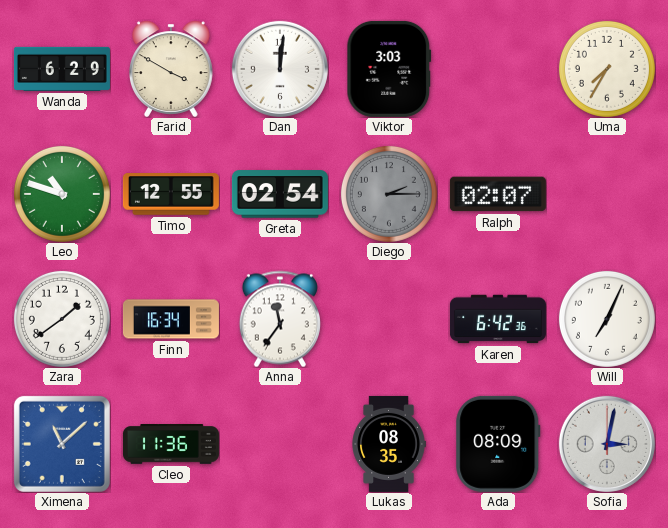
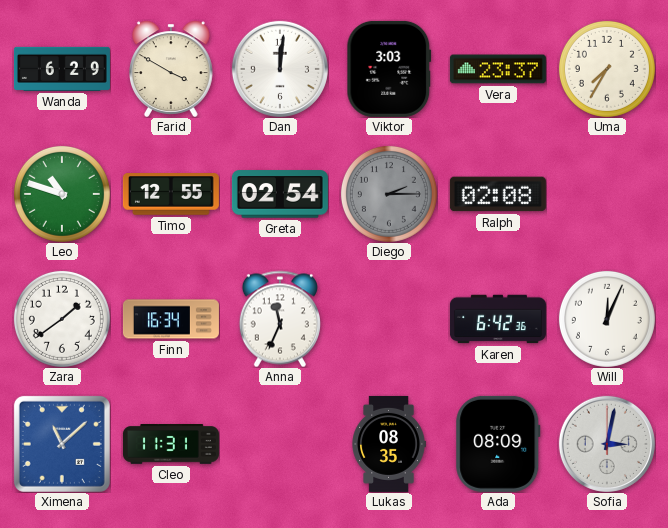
Vera: none -> 23:37 (498, 69)
Ralph: 02:07 -> 02:08 (498, 194)
Anna: 11:36 -> 11:34 (280, 319)
Will: 7:04 -> 12:04 (607, 319)
Cleo: 11:36 -> 11:31 (171, 444)
